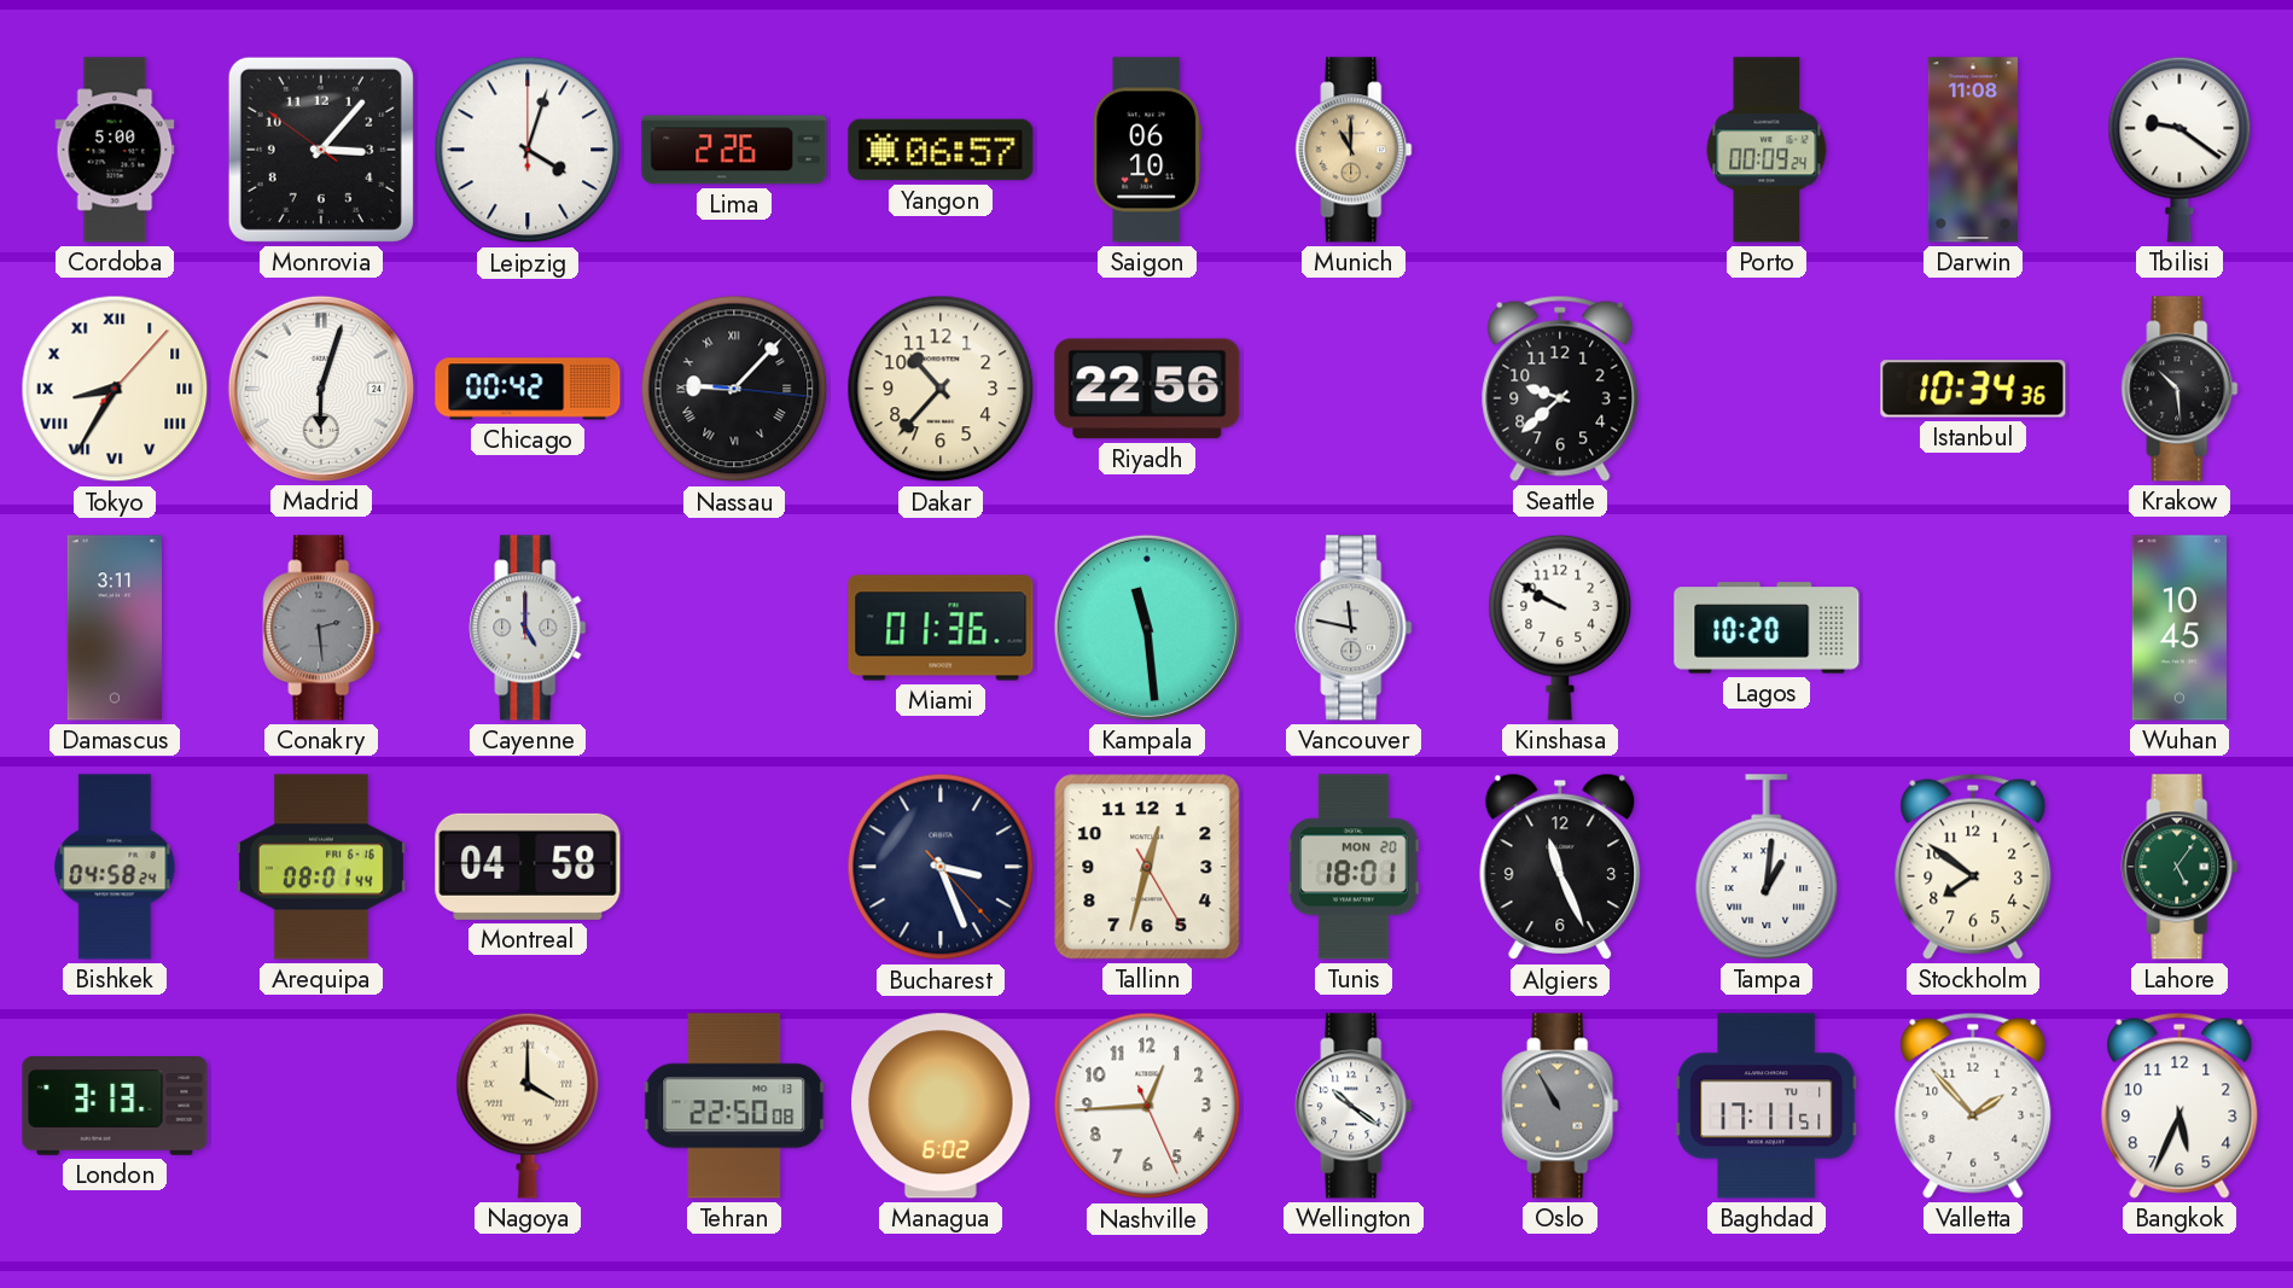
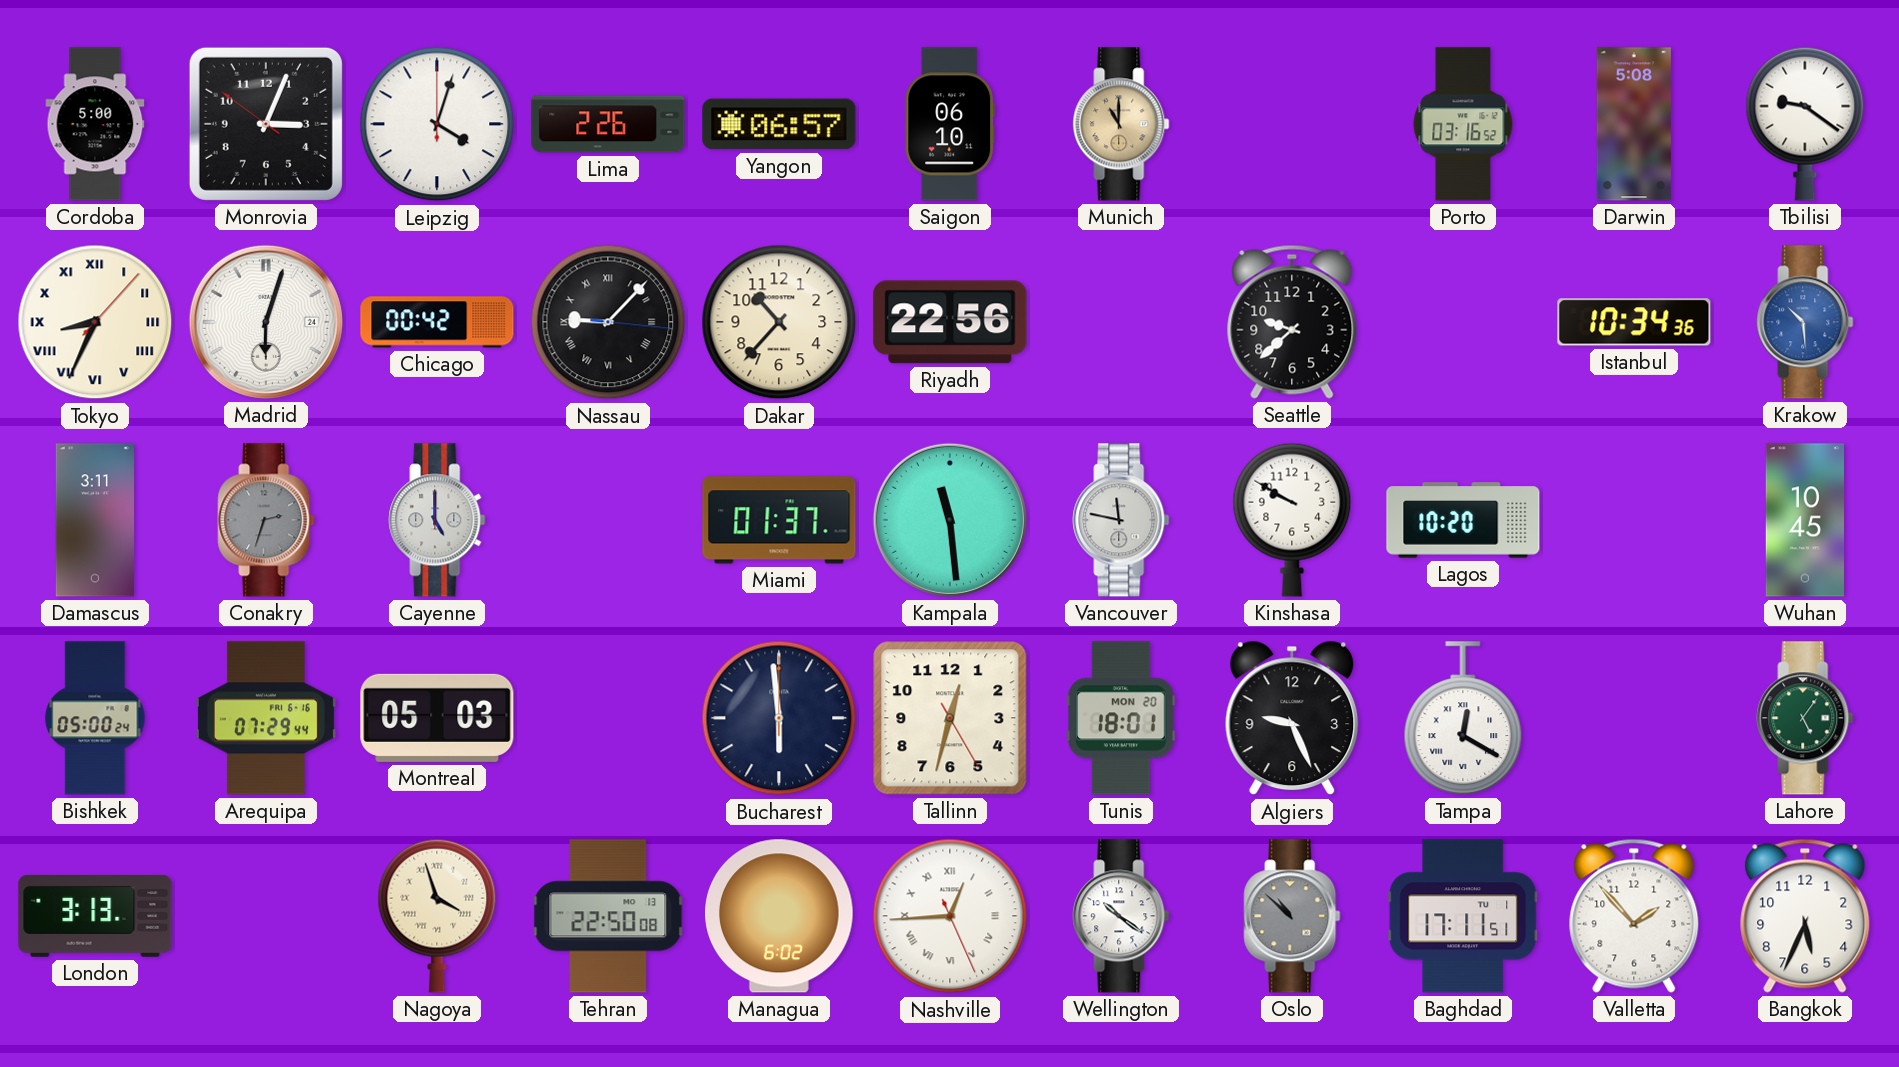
Monrovia: 3:06 -> 3:03 (266, 124)
Porto: 00:09 -> 03:16 (1463, 124)
Darwin: 11:08 -> 5:08 (1634, 124)
Tokyo: 8:35 -> 8:34 (95, 322)
Krakow dial: black -> blue (1805, 322)
Conakry: 2:29 -> 2:33 (266, 520)
Miami: 01:36 -> 01:37 (779, 520)
Bishkek: 04:58 -> 05:00 (95, 718)
Arequipa: 08:01 -> 07:29 (266, 718)
Montreal: 04:58 -> 05:03 (437, 718)
Bucharest: 3:26 -> 5:59 (779, 718)
Algiers: 11:26 -> 9:26 (1292, 718)
Tampa: 1:01 -> 12:20 (1463, 718)
Stockholm: 7:51 -> none (1973, 867)
Nagoya: 4:00 -> 3:57 (437, 916)
Nashville numerals: Arabic -> Roman (950, 916)
Oslo: 10:55 -> 10:52 (1292, 916)
